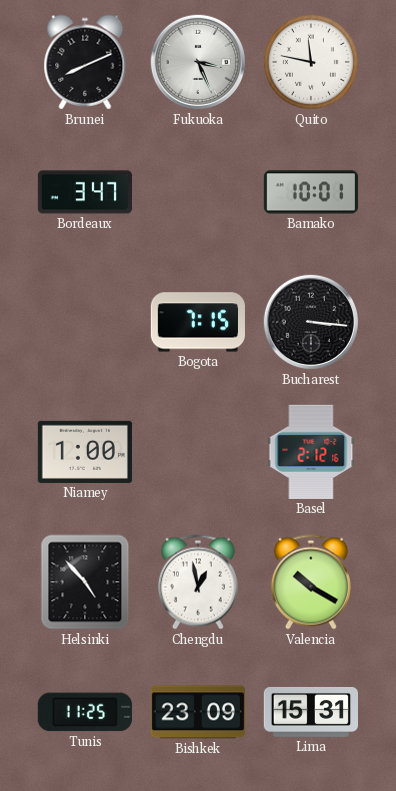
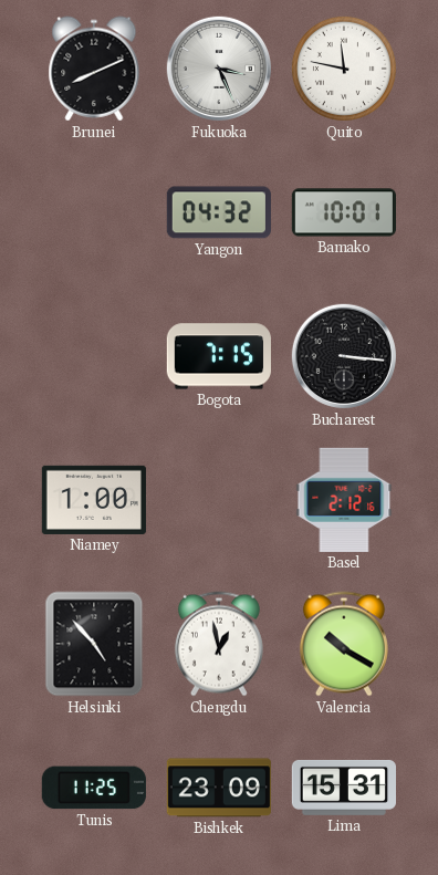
Bordeaux: 3:47 -> none (84, 192)
Yangon: none -> 04:32 (219, 212)
